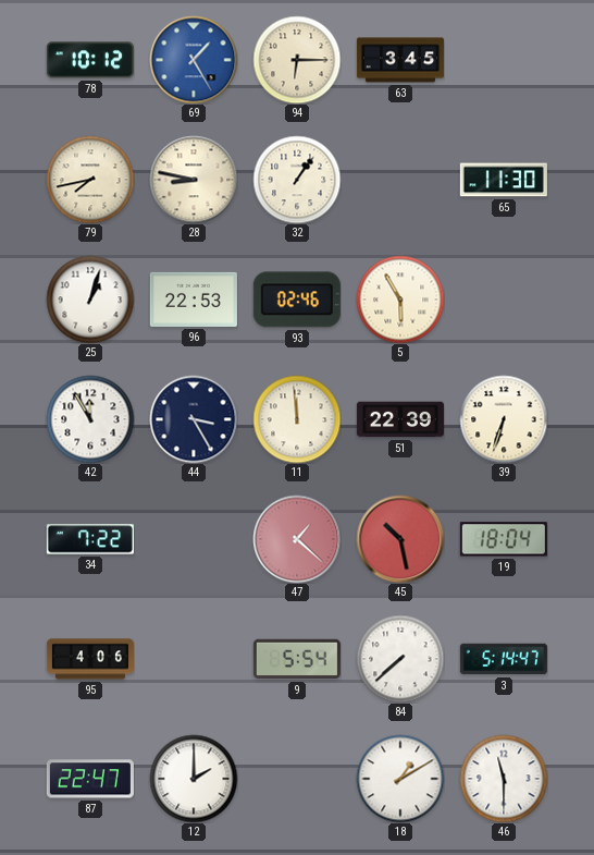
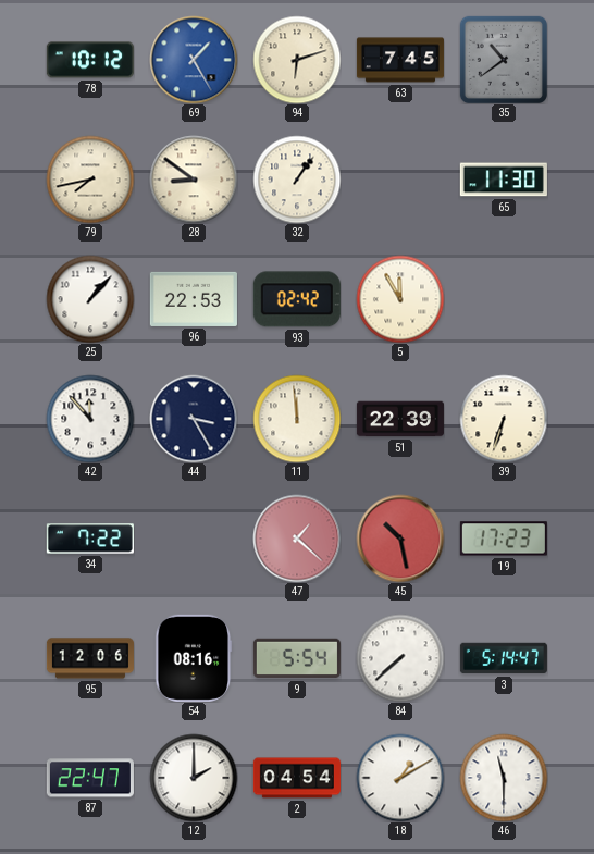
94: 6:15 -> 6:12 (297, 60)
63: 3:45 -> 7:45 (400, 60)
35: none -> 10:39 (504, 60)
28: 8:47 -> 8:51 (194, 180)
25: 1:03 -> 1:07 (90, 299)
93: 02:46 -> 02:42 (297, 299)
5: 5:55 -> 11:55 (400, 299)
42: 11:55 -> 11:53 (90, 419)
19: 18:04 -> 17:23 (504, 539)
95: 4:06 -> 12:06 (90, 658)
54: none -> 08:16 (194, 658)
2: none -> 04:54 (297, 778)
